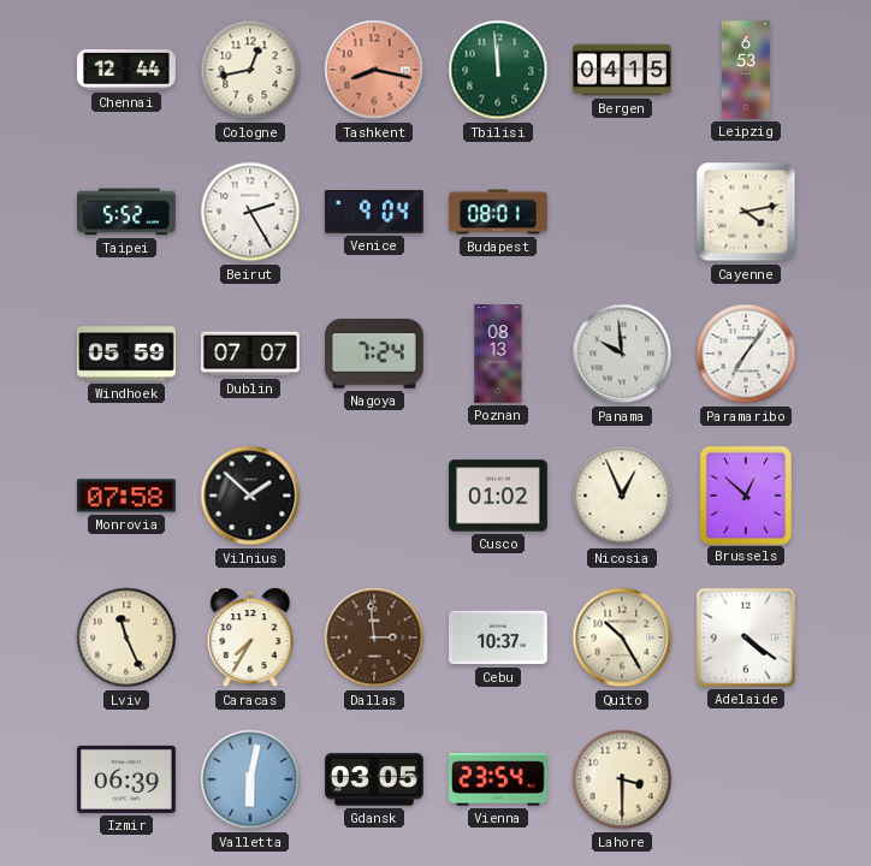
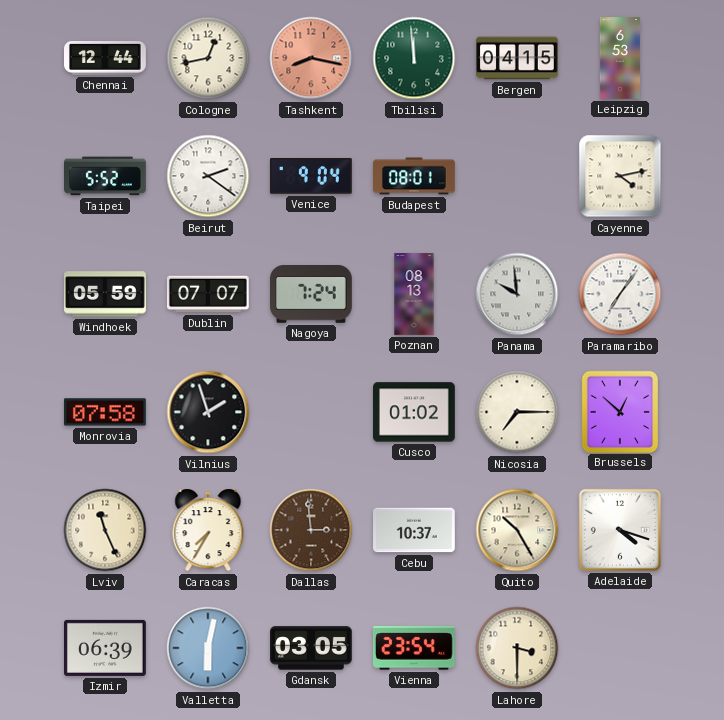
Beirut: 2:25 -> 2:21 (208, 176)
Vilnius: 1:52 -> 1:57 (208, 412)
Nicosia: 12:56 -> 7:15 (517, 412)
Adelaide: 4:21 -> 4:18 (620, 530)
